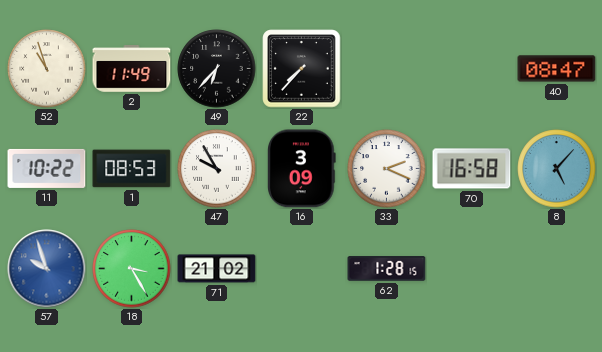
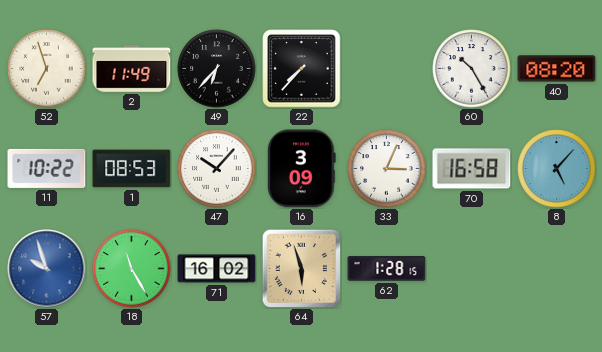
52: 10:57 -> 6:57 (47, 69)
60: none -> 10:25 (472, 69)
40: 08:47 -> 08:20 (557, 69)
47: 9:55 -> 10:07 (217, 169)
33: 2:19 -> 3:04 (387, 169)
18: 3:25 -> 11:25 (132, 269)
71: 21:02 -> 16:02 (217, 269)
64: none -> 5:57 (301, 268)
